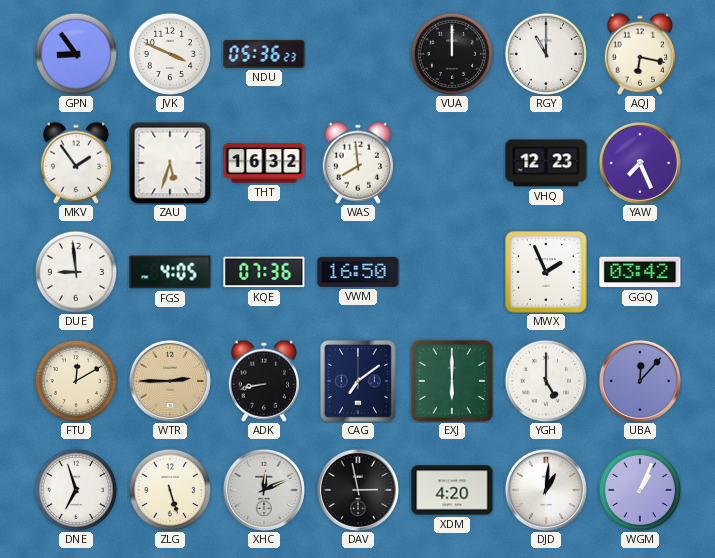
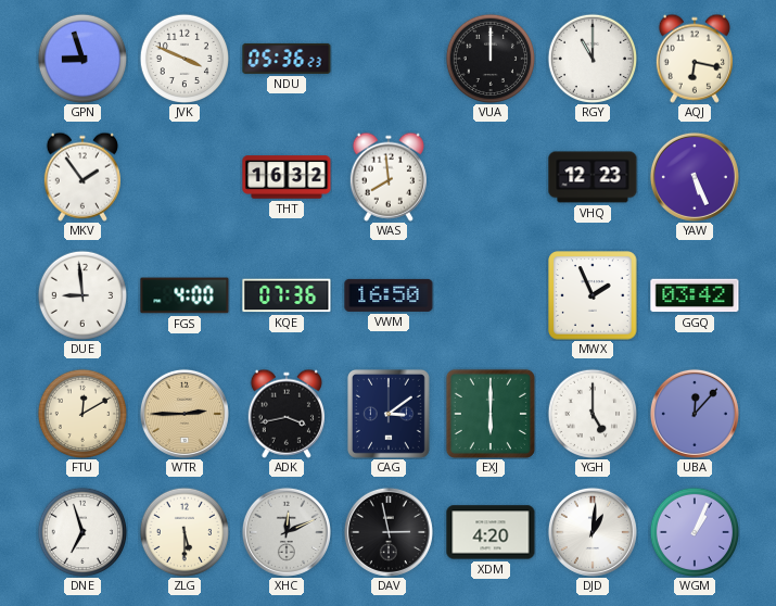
GPN: 8:54 -> 8:57 (81, 58)
ZAU: 5:33 -> none (170, 163)
YAW: 7:26 -> 5:26 (695, 177)
FGS: 4:05 -> 4:00 (185, 295)
ADK: 8:43 -> 3:43 (287, 414)
CAG: 7:09 -> 3:09 (389, 414)
ZLG: 5:27 -> 5:30 (183, 531)
